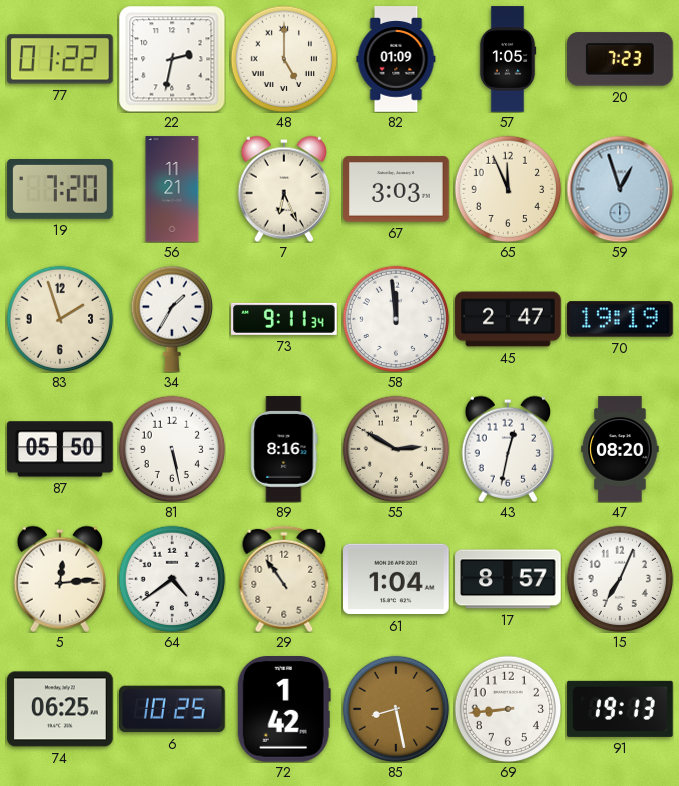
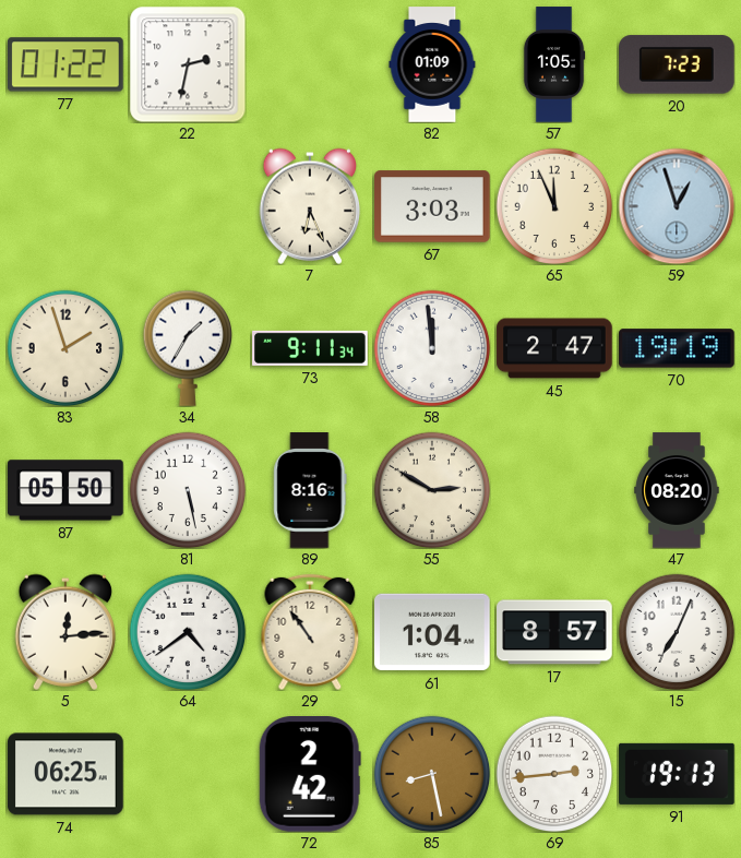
48: 5:00 -> none (284, 59)
19: 7:20 -> none (60, 190)
56: 11:21 -> none (172, 189)
43: 12:32 -> none (507, 449)
6: 10:25 -> none (173, 709)
72: 1:42 -> 2:42 (310, 775)
69: 8:44 -> 2:44 (554, 774)
